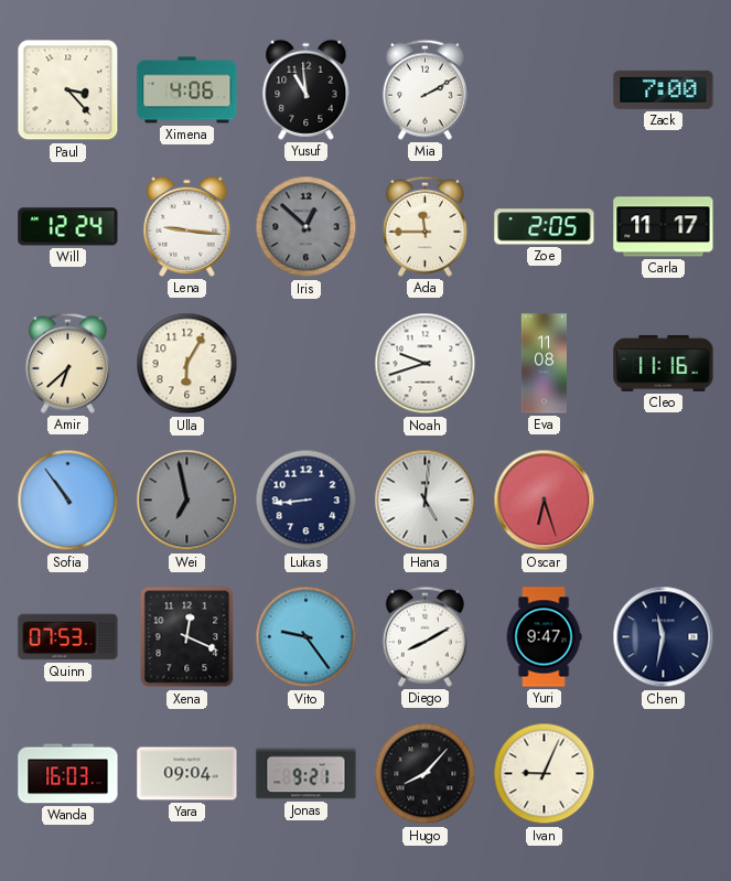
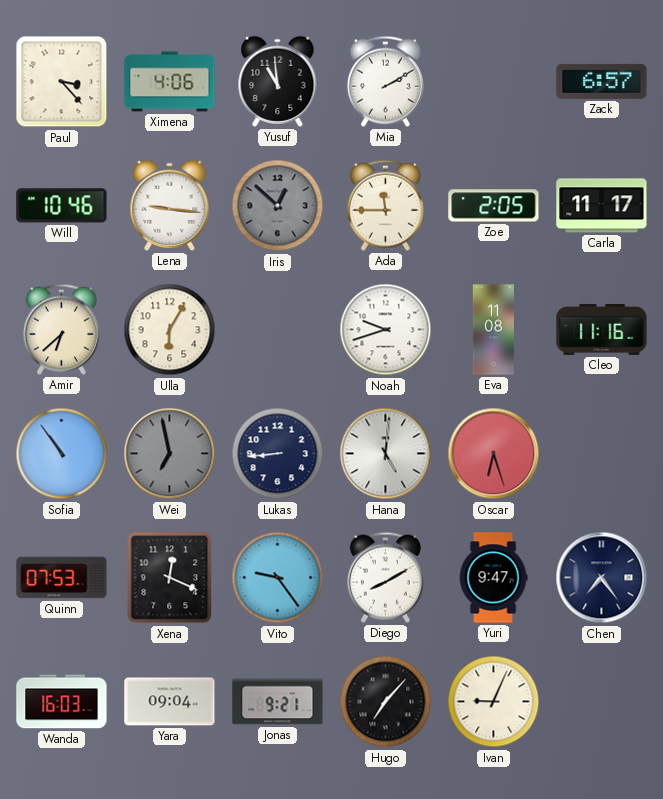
Zack: 7:00 -> 6:57 (602, 81)
Will: 12:24 -> 10:46 (62, 206)
Chen: 11:32 -> 7:24 (602, 578)
Hugo: 8:07 -> 7:07 (386, 702)
